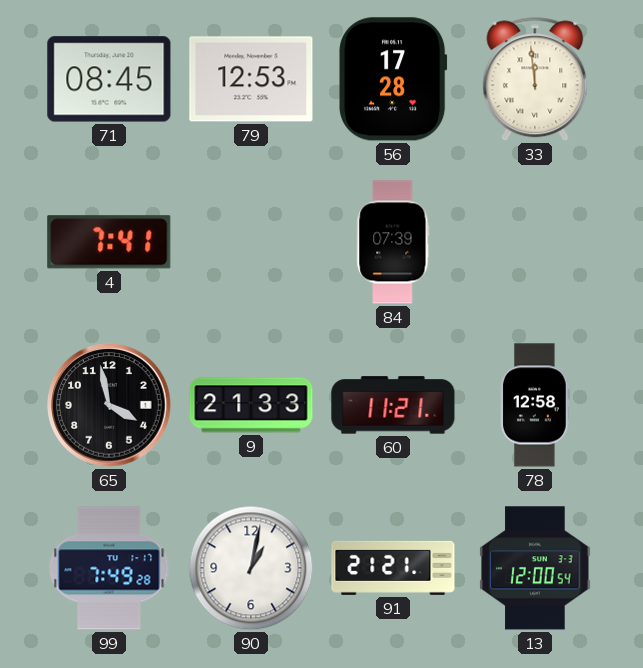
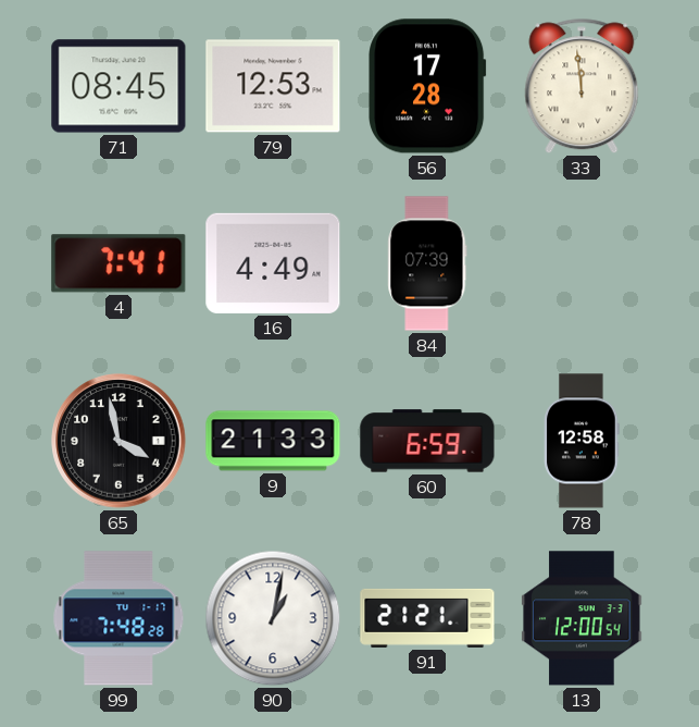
16: none -> 4:49 (273, 263)
60: 11:21 -> 6:59 (427, 441)
99: 7:49 -> 7:48 (118, 618)
